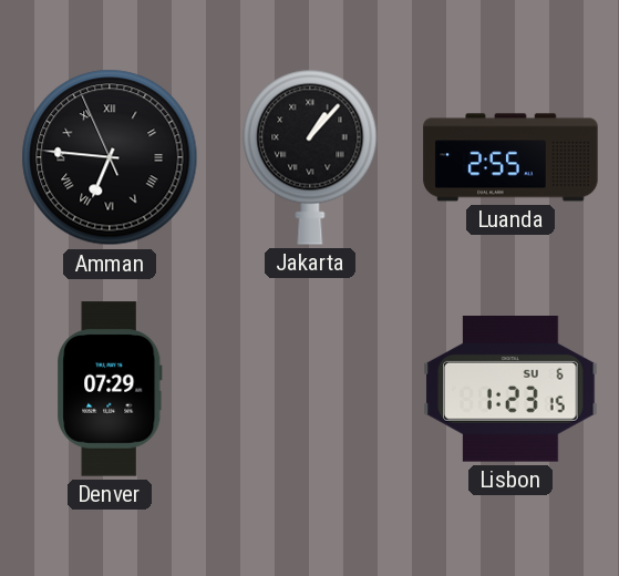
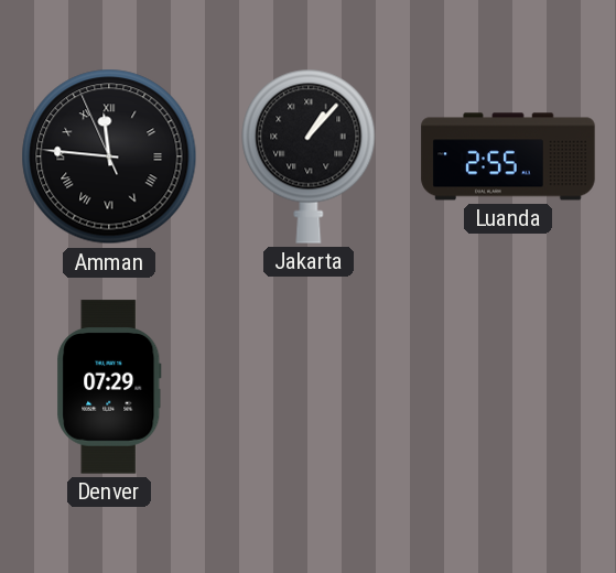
Amman: 6:45 -> 11:45 (109, 156)
Lisbon: 1:23 -> none (510, 390)
